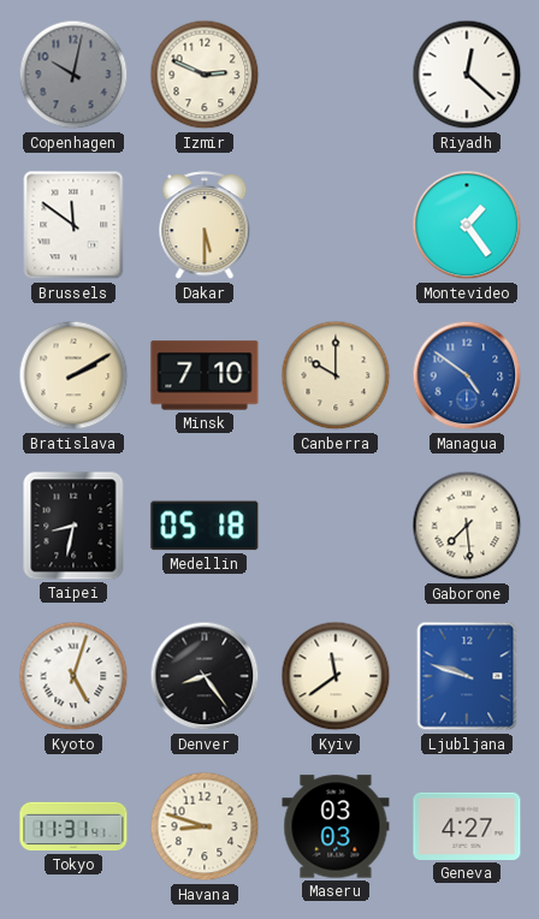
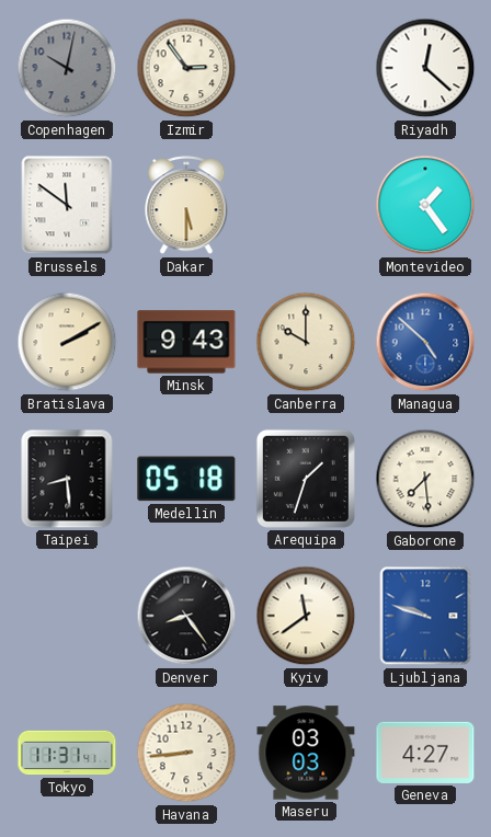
Izmir: 2:49 -> 2:54 (186, 68)
Minsk: 7:10 -> 9:43 (186, 342)
Managua: 4:51 -> 4:52 (425, 342)
Taipei: 8:32 -> 8:29 (67, 479)
Arequipa: none -> 1:33 (306, 479)
Kyoto: 5:03 -> none (73, 676)
Havana: 8:48 -> 8:44 (186, 753)
